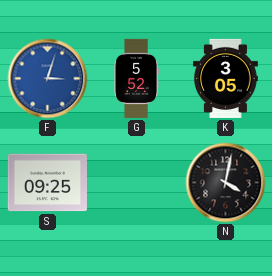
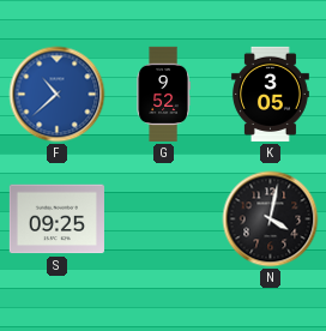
F: 3:03 -> 10:38 (58, 95)
G: 5:52 -> 9:52 (163, 94)
